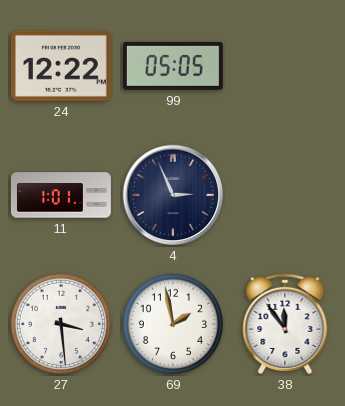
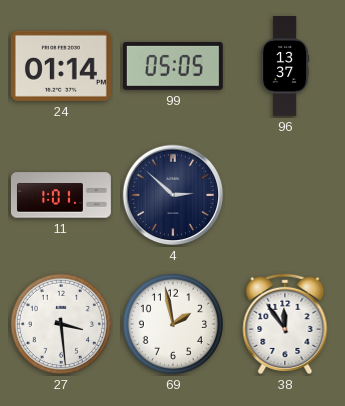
24: 12:22 -> 01:14 (61, 66)
96: none -> 13:37 (285, 67)
4: 2:56 -> 2:52 (173, 195)
